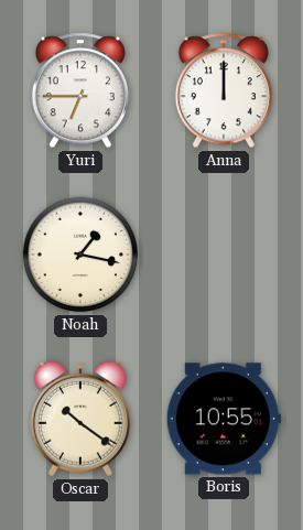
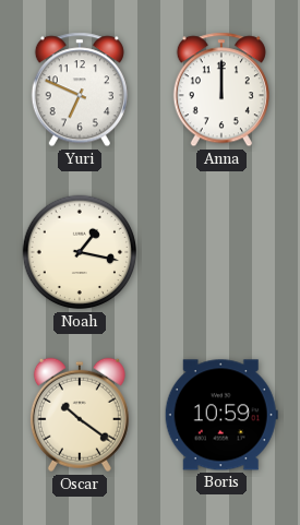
Yuri: 6:45 -> 6:49 (80, 90)
Boris: 10:55 -> 10:59 (221, 415)
